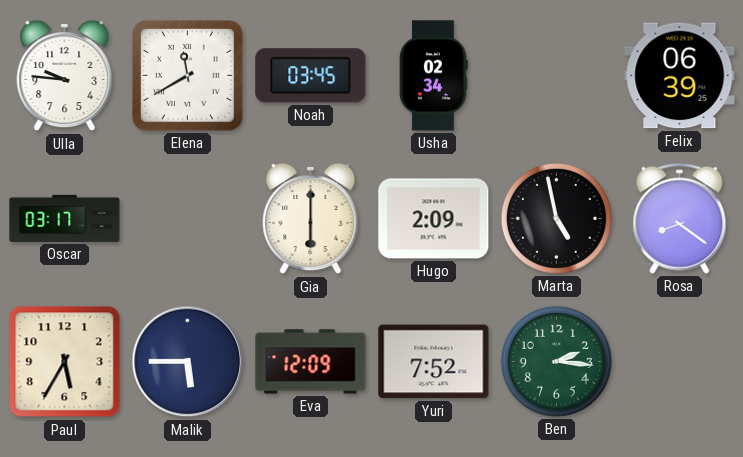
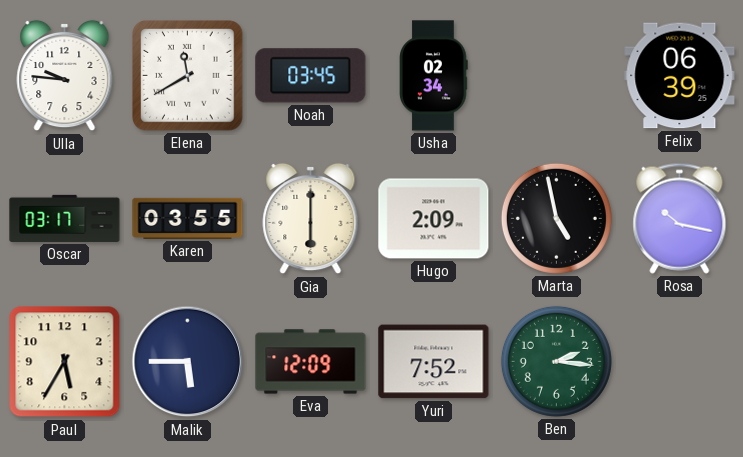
Karen: none -> 03:55 (188, 218)
Rosa: 8:21 -> 10:17 (680, 218)
